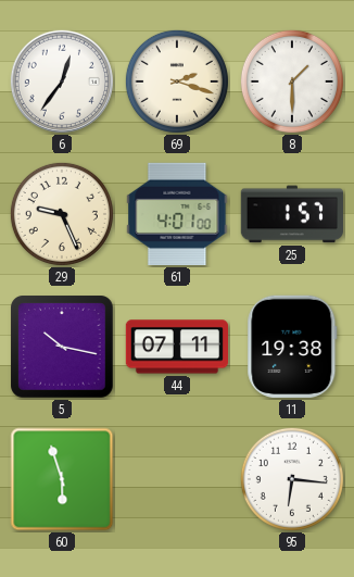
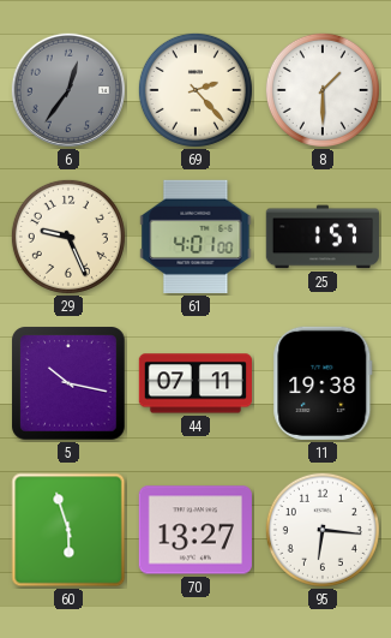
6 dial: white -> grey (68, 90)
69: 2:18 -> 2:23 (195, 90)
70: none -> 13:27 (194, 530)
